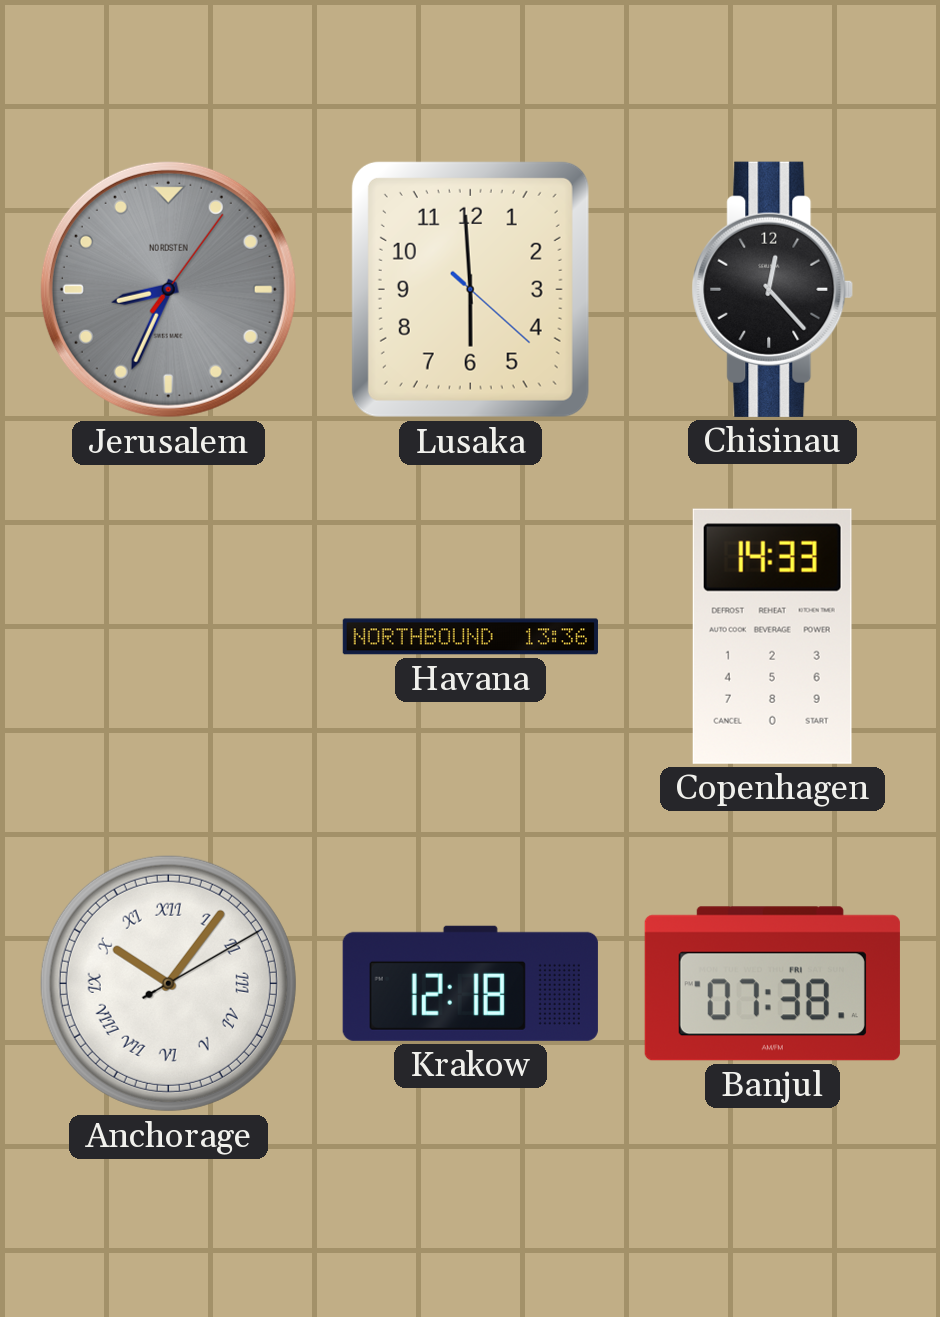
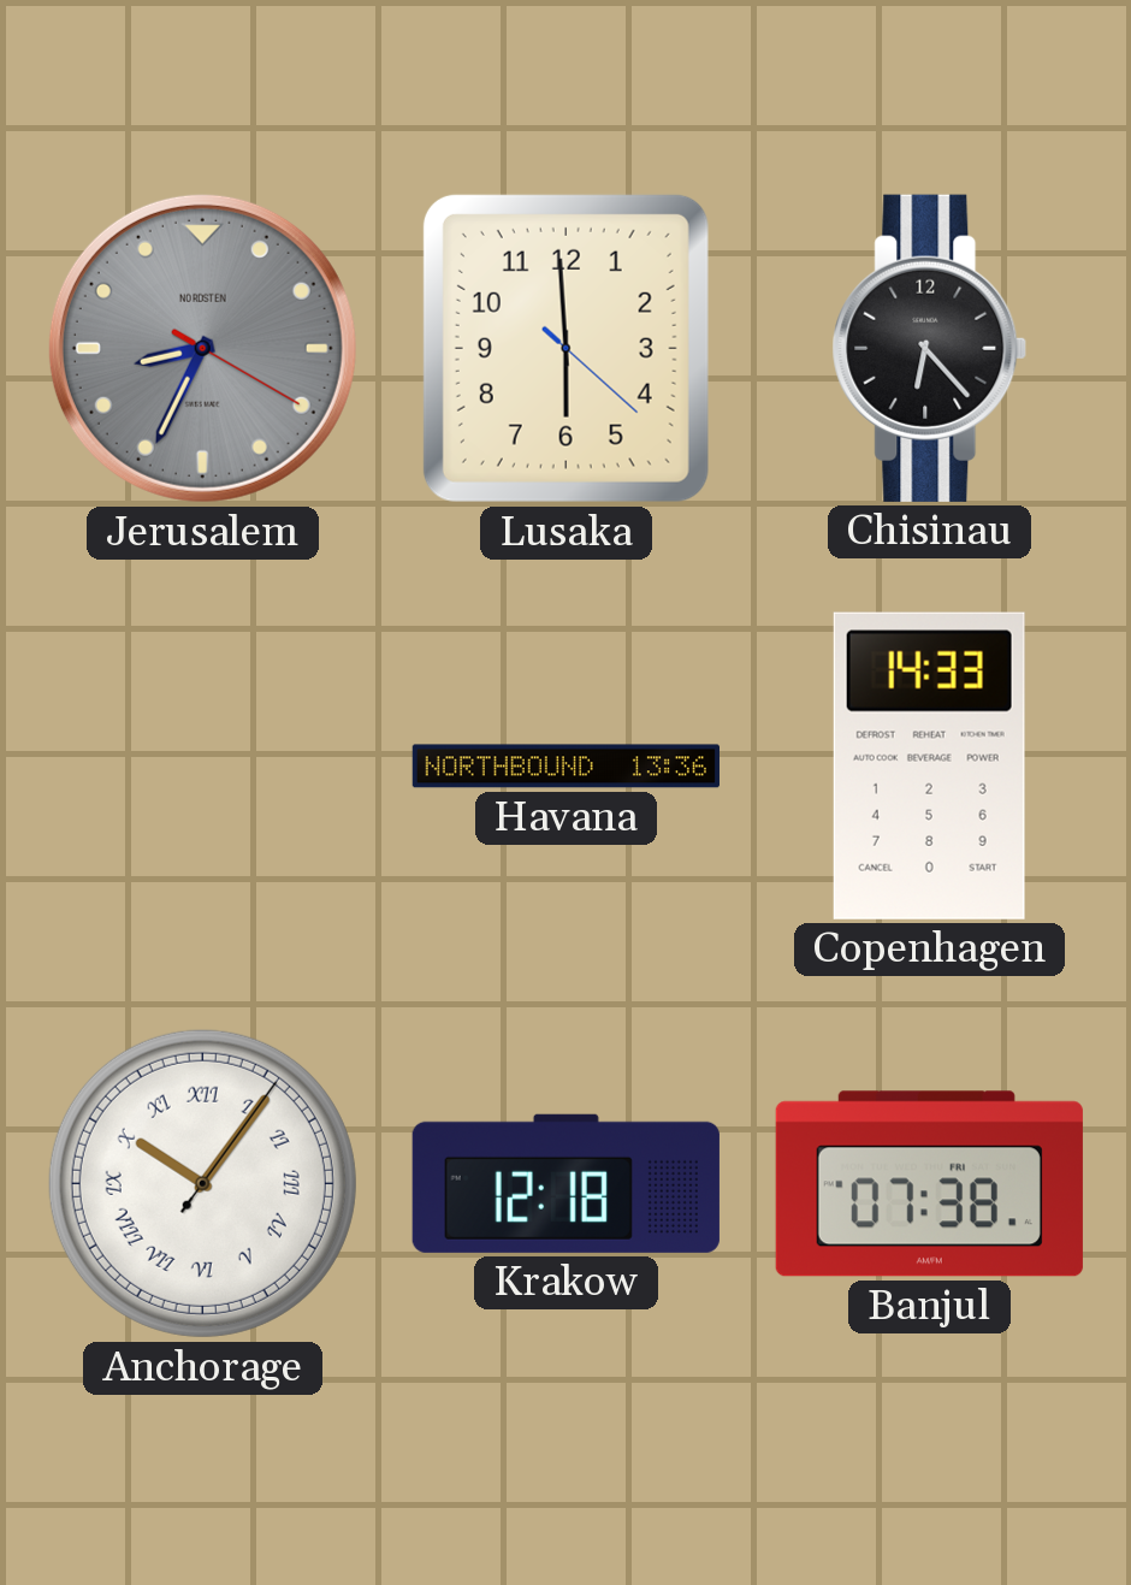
Jerusalem: 8:34:06 -> 8:34:20 (202, 348)
Chisinau: 12:23 -> 6:23 (930, 348)
Anchorage: 10:06:10 -> 10:06:06 (202, 1183)
